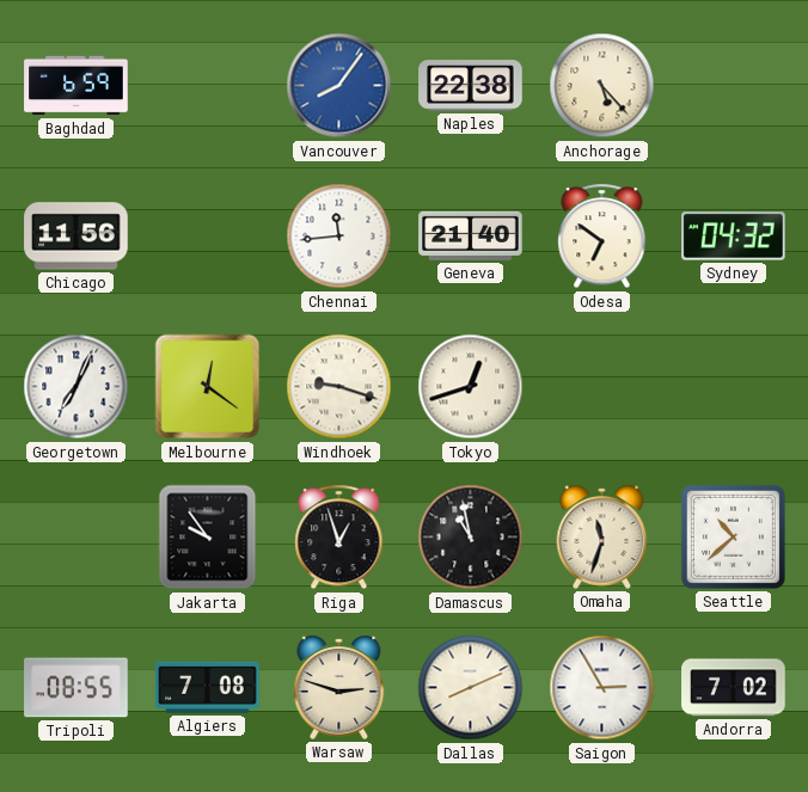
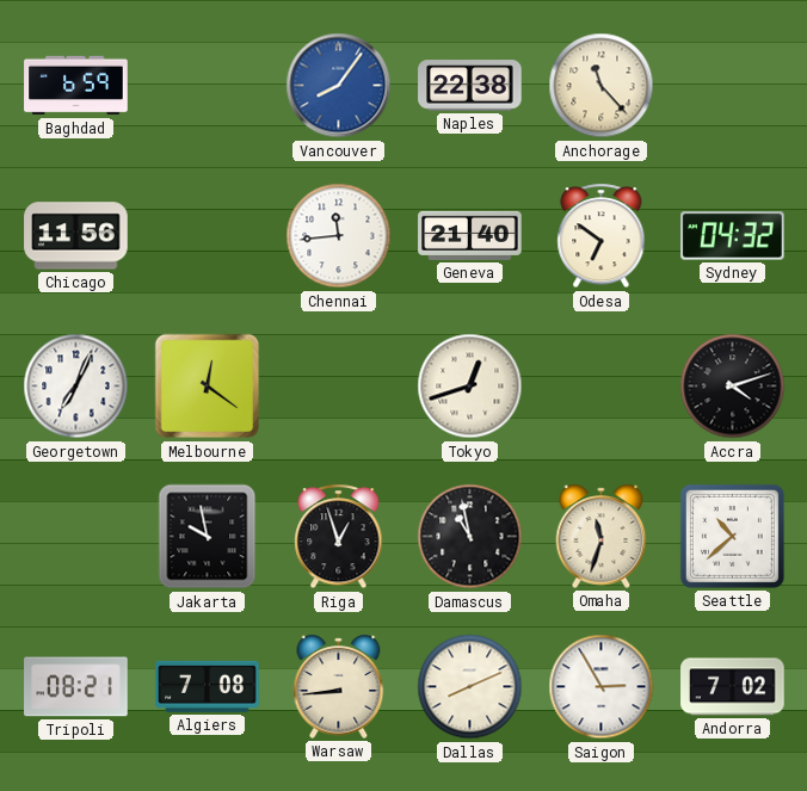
Anchorage: 5:23 -> 11:23 (602, 86)
Windhoek: 9:18 -> none (339, 387)
Accra: none -> 4:12 (733, 387)
Jakarta: 9:54 -> 9:58 (208, 537)
Tripoli: 08:55 -> 08:21 (76, 687)
Warsaw: 2:48 -> 8:44 (339, 686)
